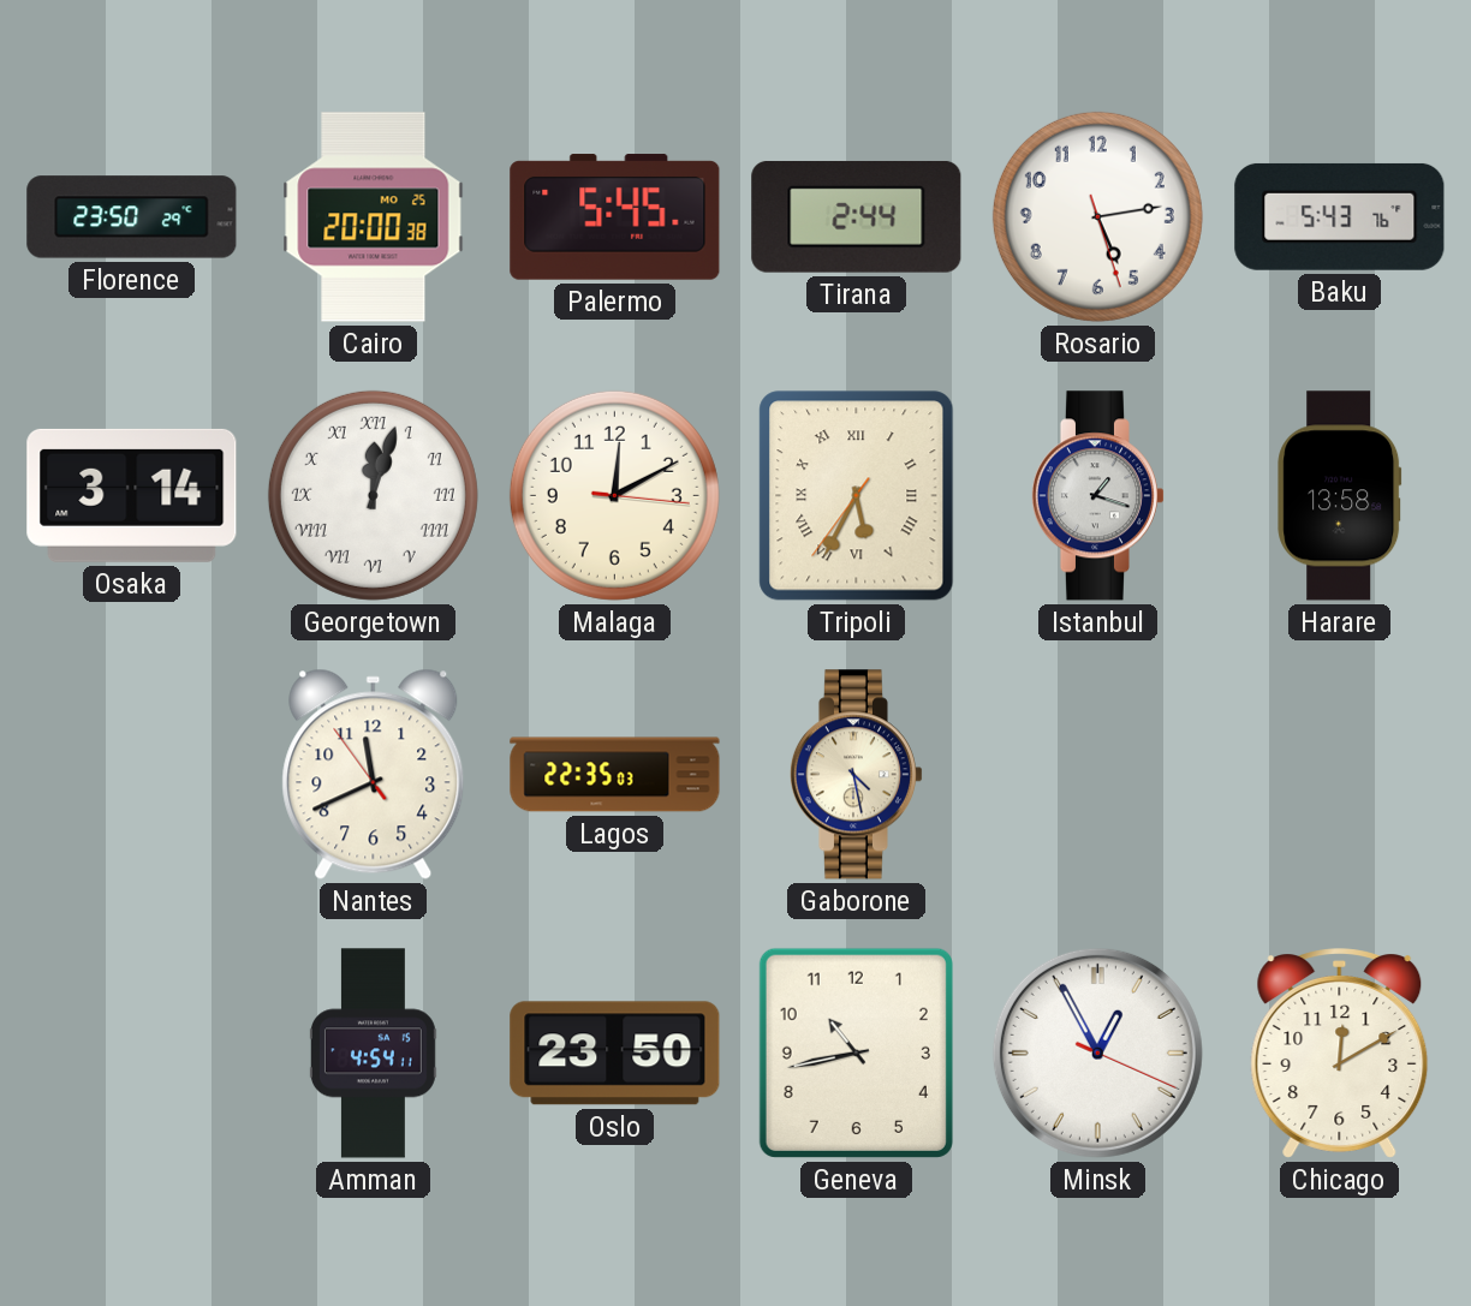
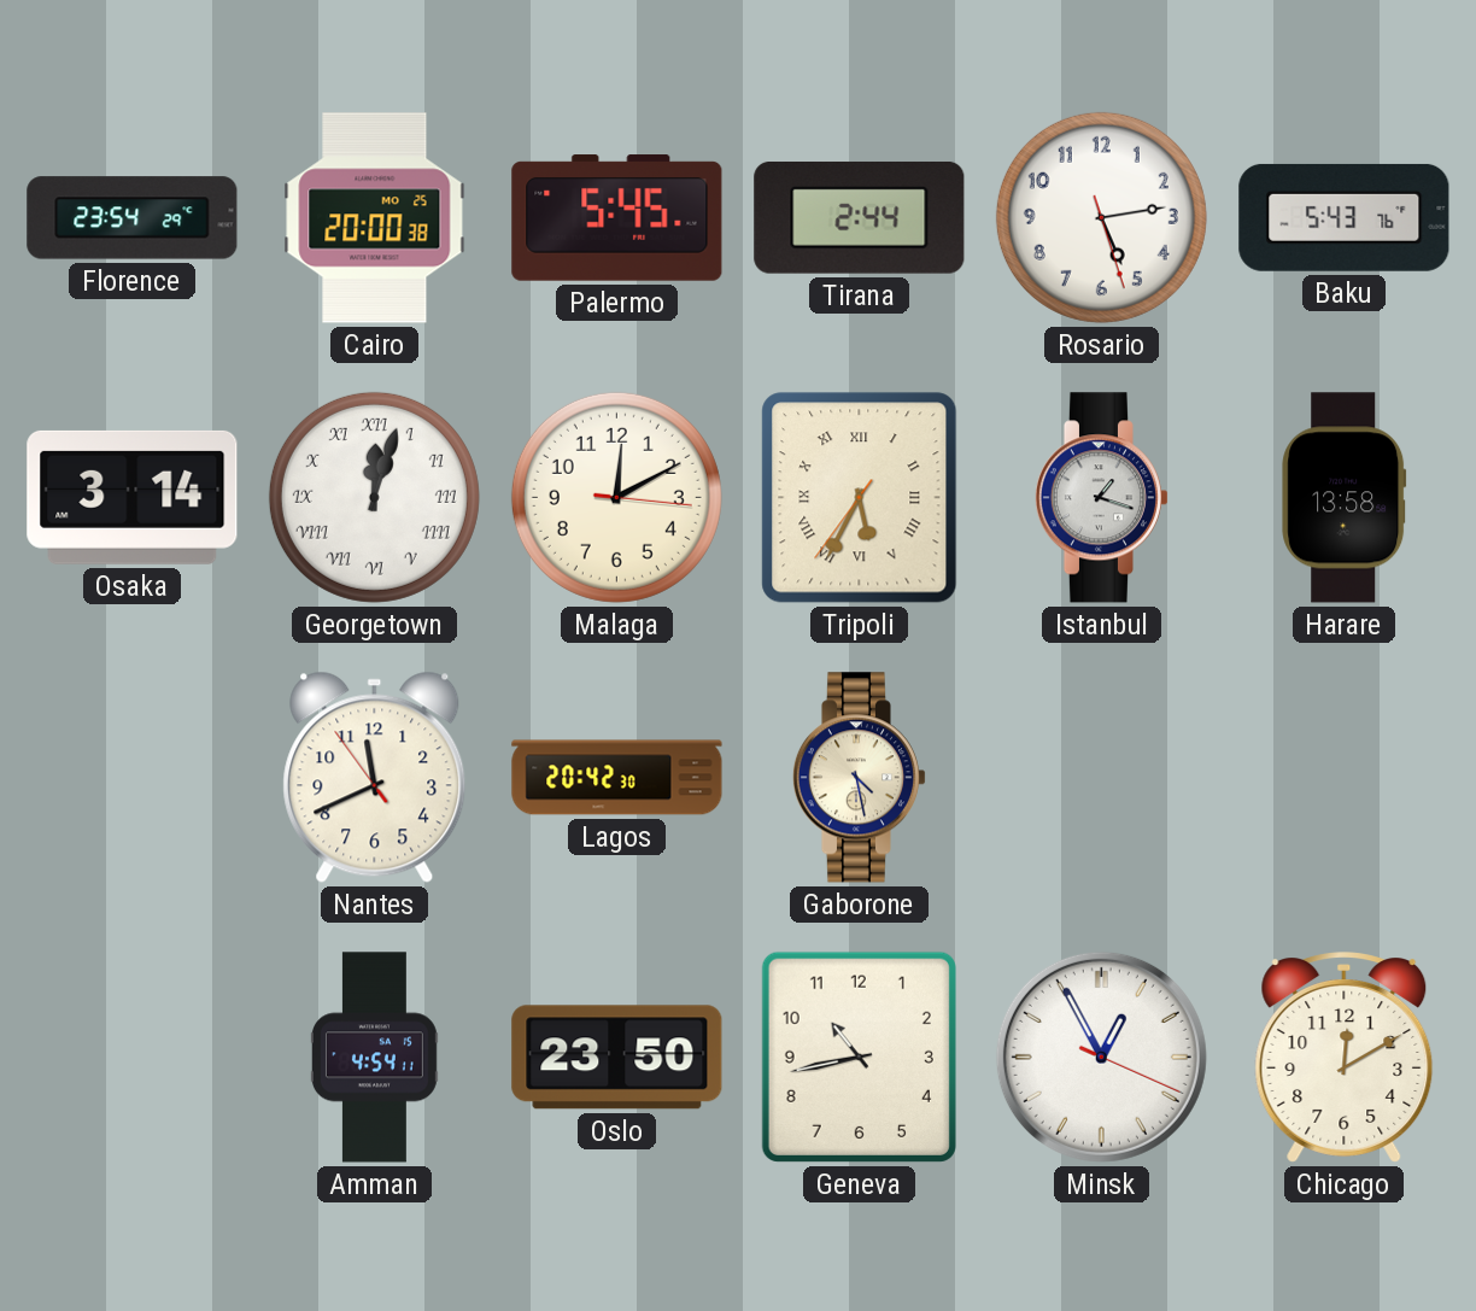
Florence: 23:50 -> 23:54 (133, 218)
Lagos: 22:35 -> 20:42 (617, 778)
